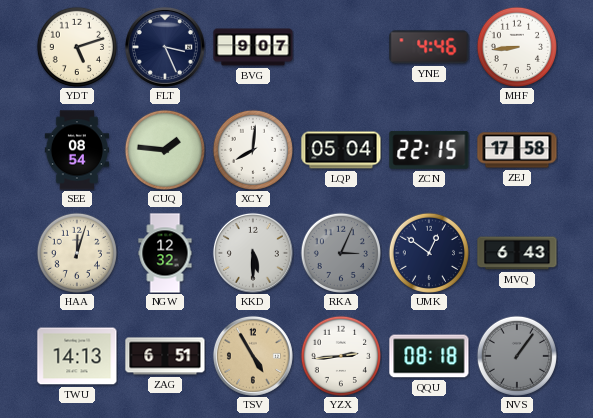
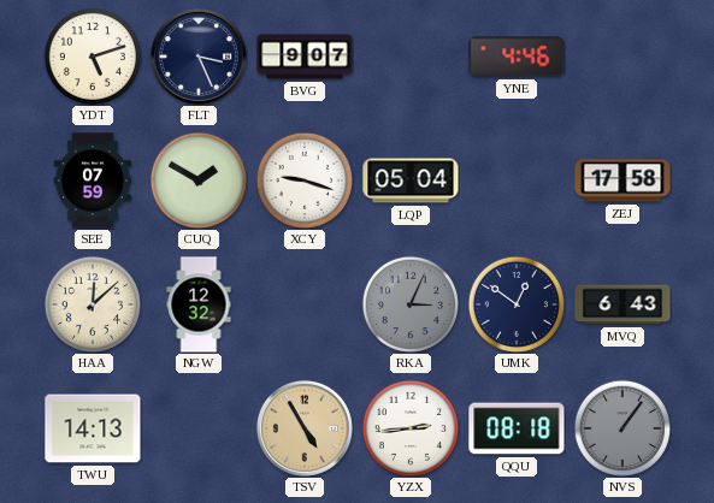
MHF: 8:44 -> none (516, 46)
SEE: 08:54 -> 07:59 (92, 181)
CUQ: 1:46 -> 1:50 (197, 179)
XCY: 8:01 -> 9:18 (303, 179)
ZCN: 22:15 -> none (429, 150)
HAA: 12:03 -> 12:08 (92, 303)
KKD: 5:30 -> none (253, 253)
ZAG: 6:51 -> none (165, 356)
